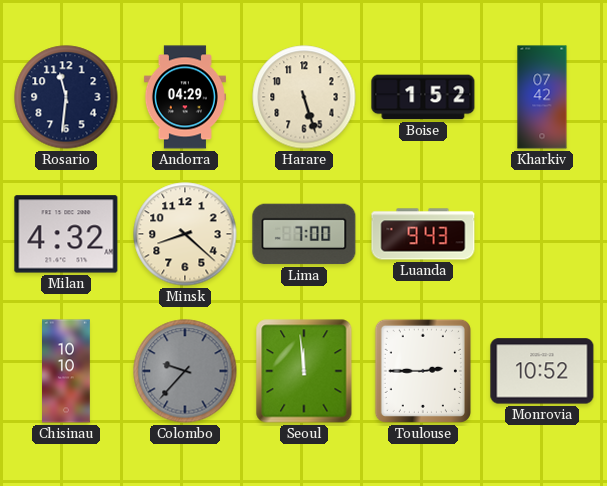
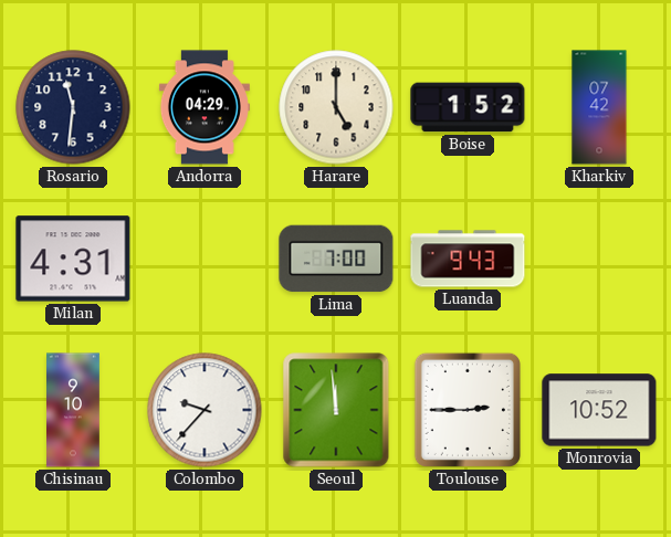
Harare: 5:27 -> 5:00 (336, 107)
Milan: 4:32 -> 4:31 (73, 259)
Minsk: 8:22 -> none (185, 234)
Chisinau: 10:10 -> 9:10 (74, 410)
Colombo dial: grey -> white (205, 410)
